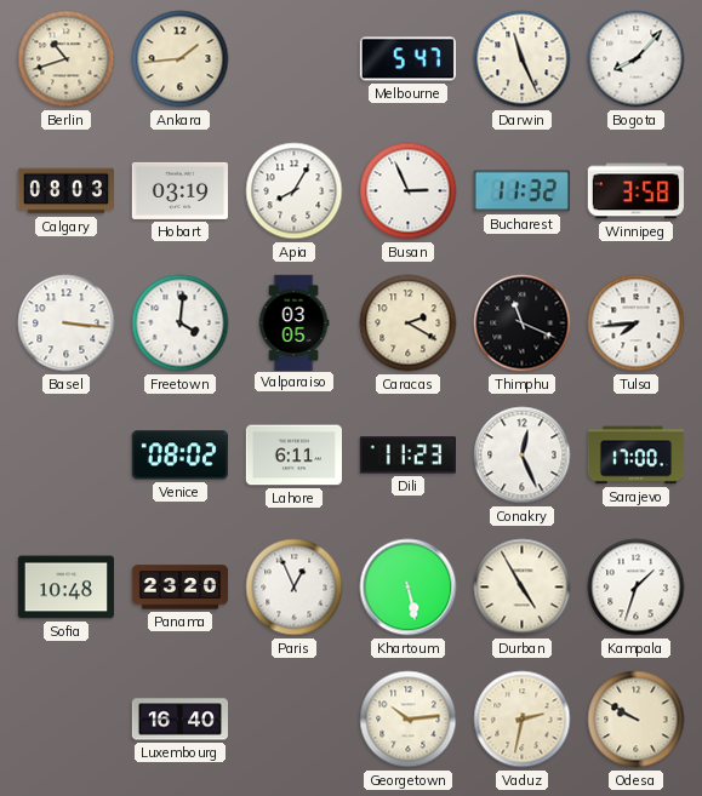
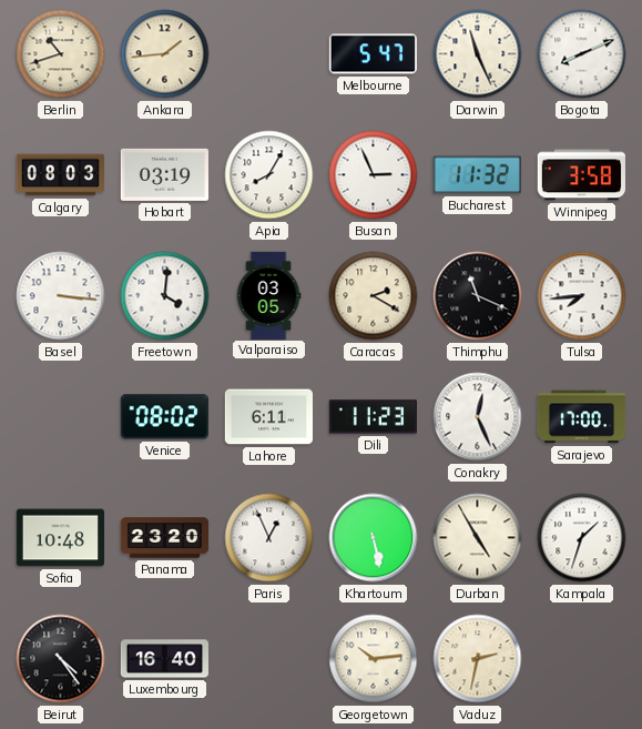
Bogota: 8:07 -> 8:11 (582, 54)
Beirut: none -> 4:24 (61, 659)
Odesa: 9:50 -> none (637, 720)
